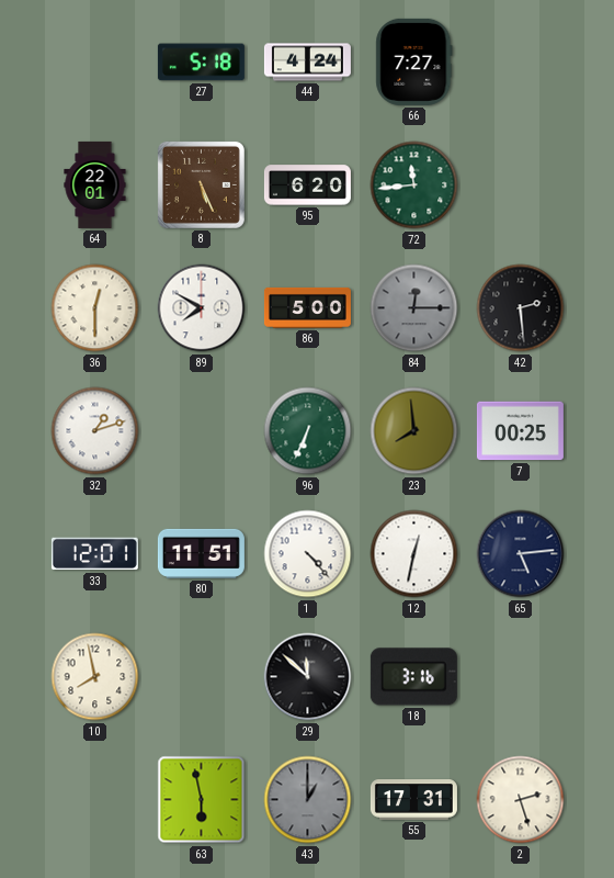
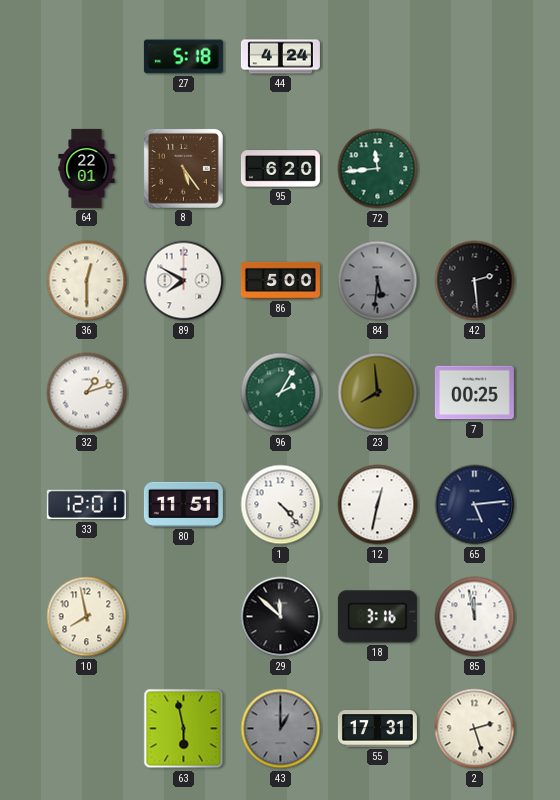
66: 7:27 -> none (414, 61)
8: 5:26 -> 5:24 (183, 168)
84: 12:15 -> 5:31 (378, 281)
96: 6:34 -> 2:05 (281, 393)
85: none -> 11:58 (475, 617)
